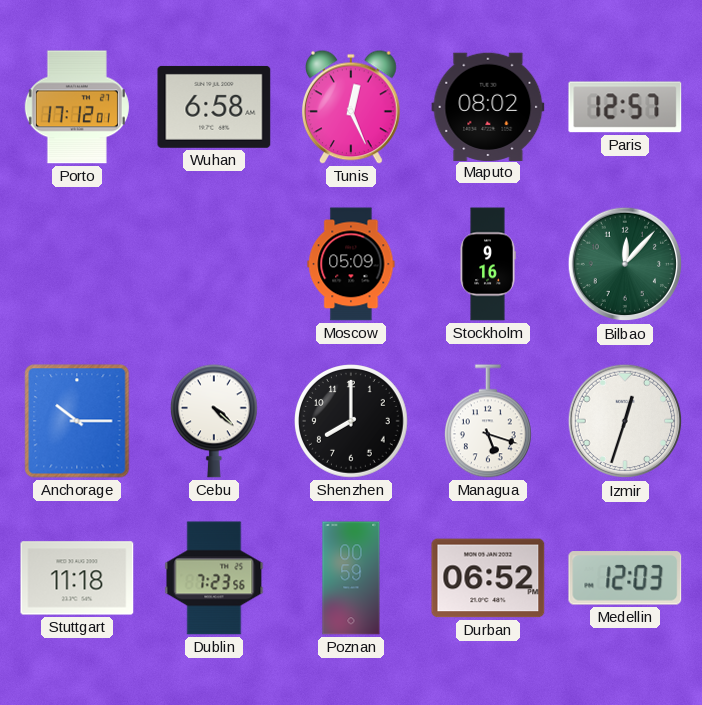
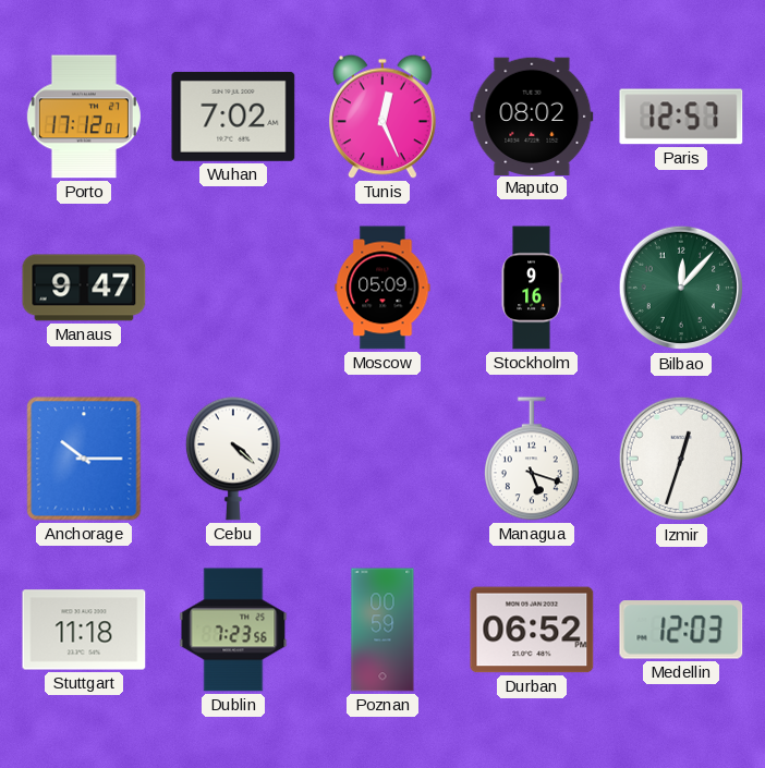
Wuhan: 6:58 -> 7:02 (233, 117)
Manaus: none -> 9:47 (84, 288)
Shenzhen: 8:00 -> none (352, 422)
